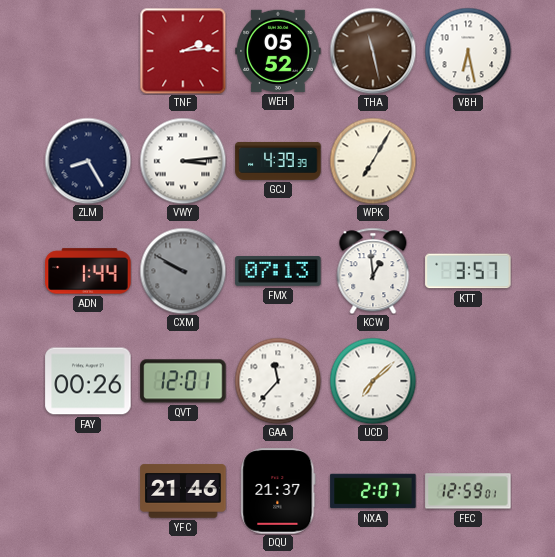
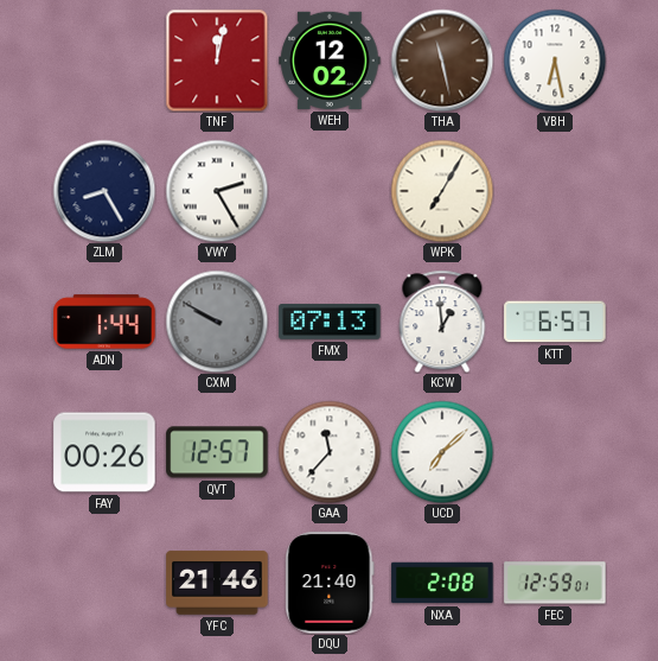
TNF: 2:14 -> 12:02 (217, 61)
WEH: 05:52 -> 12:02 (330, 61)
VWY: 3:14 -> 2:25 (217, 191)
GCJ: 4:39 -> none (278, 161)
KTT: 3:57 -> 6:57 (555, 322)
QVT: 12:01 -> 12:57 (217, 452)
DQU: 21:37 -> 21:40 (330, 583)
NXA: 2:07 -> 2:08 (442, 583)
